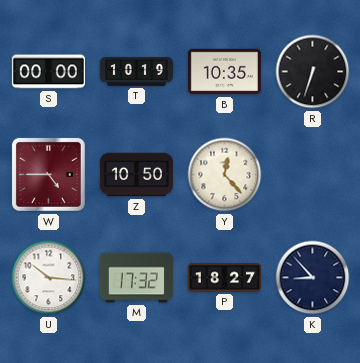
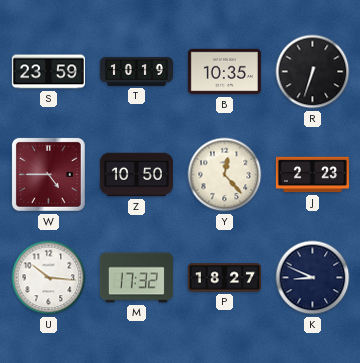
S: 00:00 -> 23:59 (48, 72)
J: none -> 2:23 (312, 175)
K: 8:53 -> 8:49 (313, 278)
